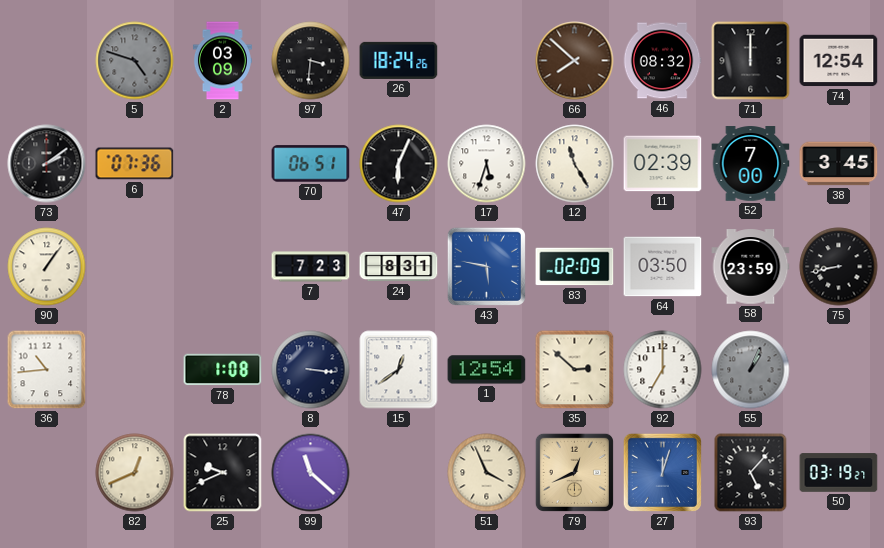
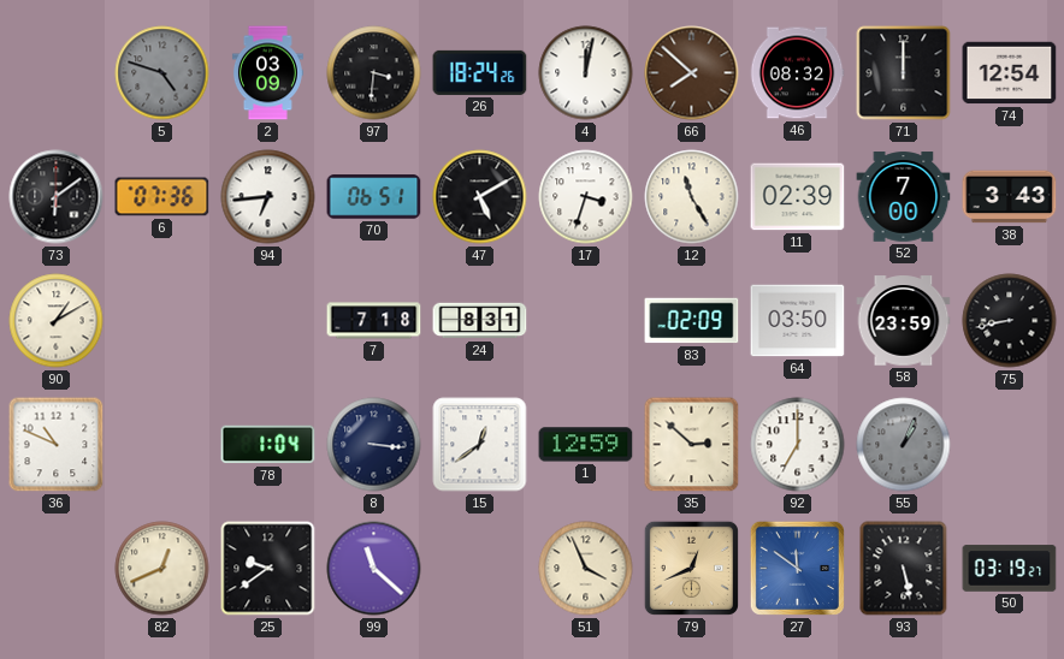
4: none -> 12:02 (586, 73)
73: 2:09 -> 6:09 (57, 197)
94: none -> 6:44 (268, 197)
47: 6:04 -> 5:10 (480, 197)
17: 5:33 -> 3:33 (586, 197)
38: 3:45 -> 3:43 (1010, 197)
90: 1:06 -> 1:10 (57, 321)
7: 7:23 -> 7:18 (374, 321)
43: 5:47 -> none (486, 266)
36: 10:44 -> 10:49 (57, 445)
78: 1:08 -> 1:04 (268, 445)
1: 12:54 -> 12:59 (586, 445)
25: 9:41 -> 9:39 (268, 569)
27: 12:03 -> 11:51 (797, 568)
93: 5:07 -> 5:28 (904, 569)
